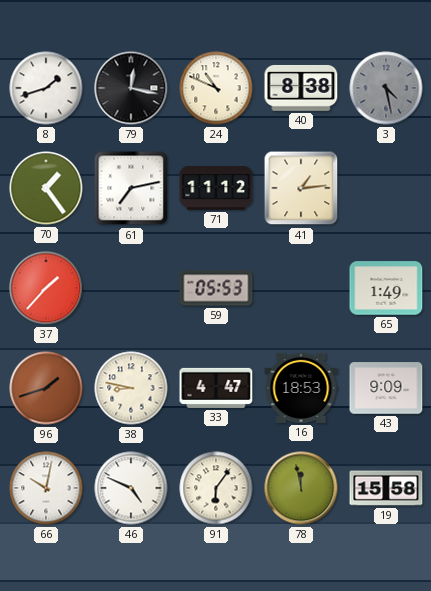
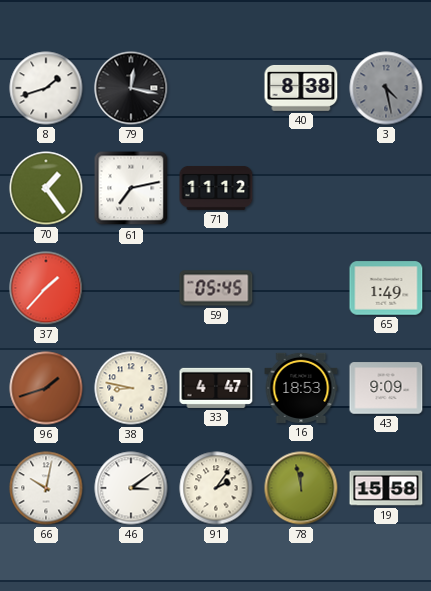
24: 10:49 -> none (216, 88)
41: 1:14 -> none (301, 188)
59: 05:53 -> 05:45 (216, 288)
46: 4:49 -> 3:09 (131, 488)
91: 6:06 -> 2:06 (216, 488)
